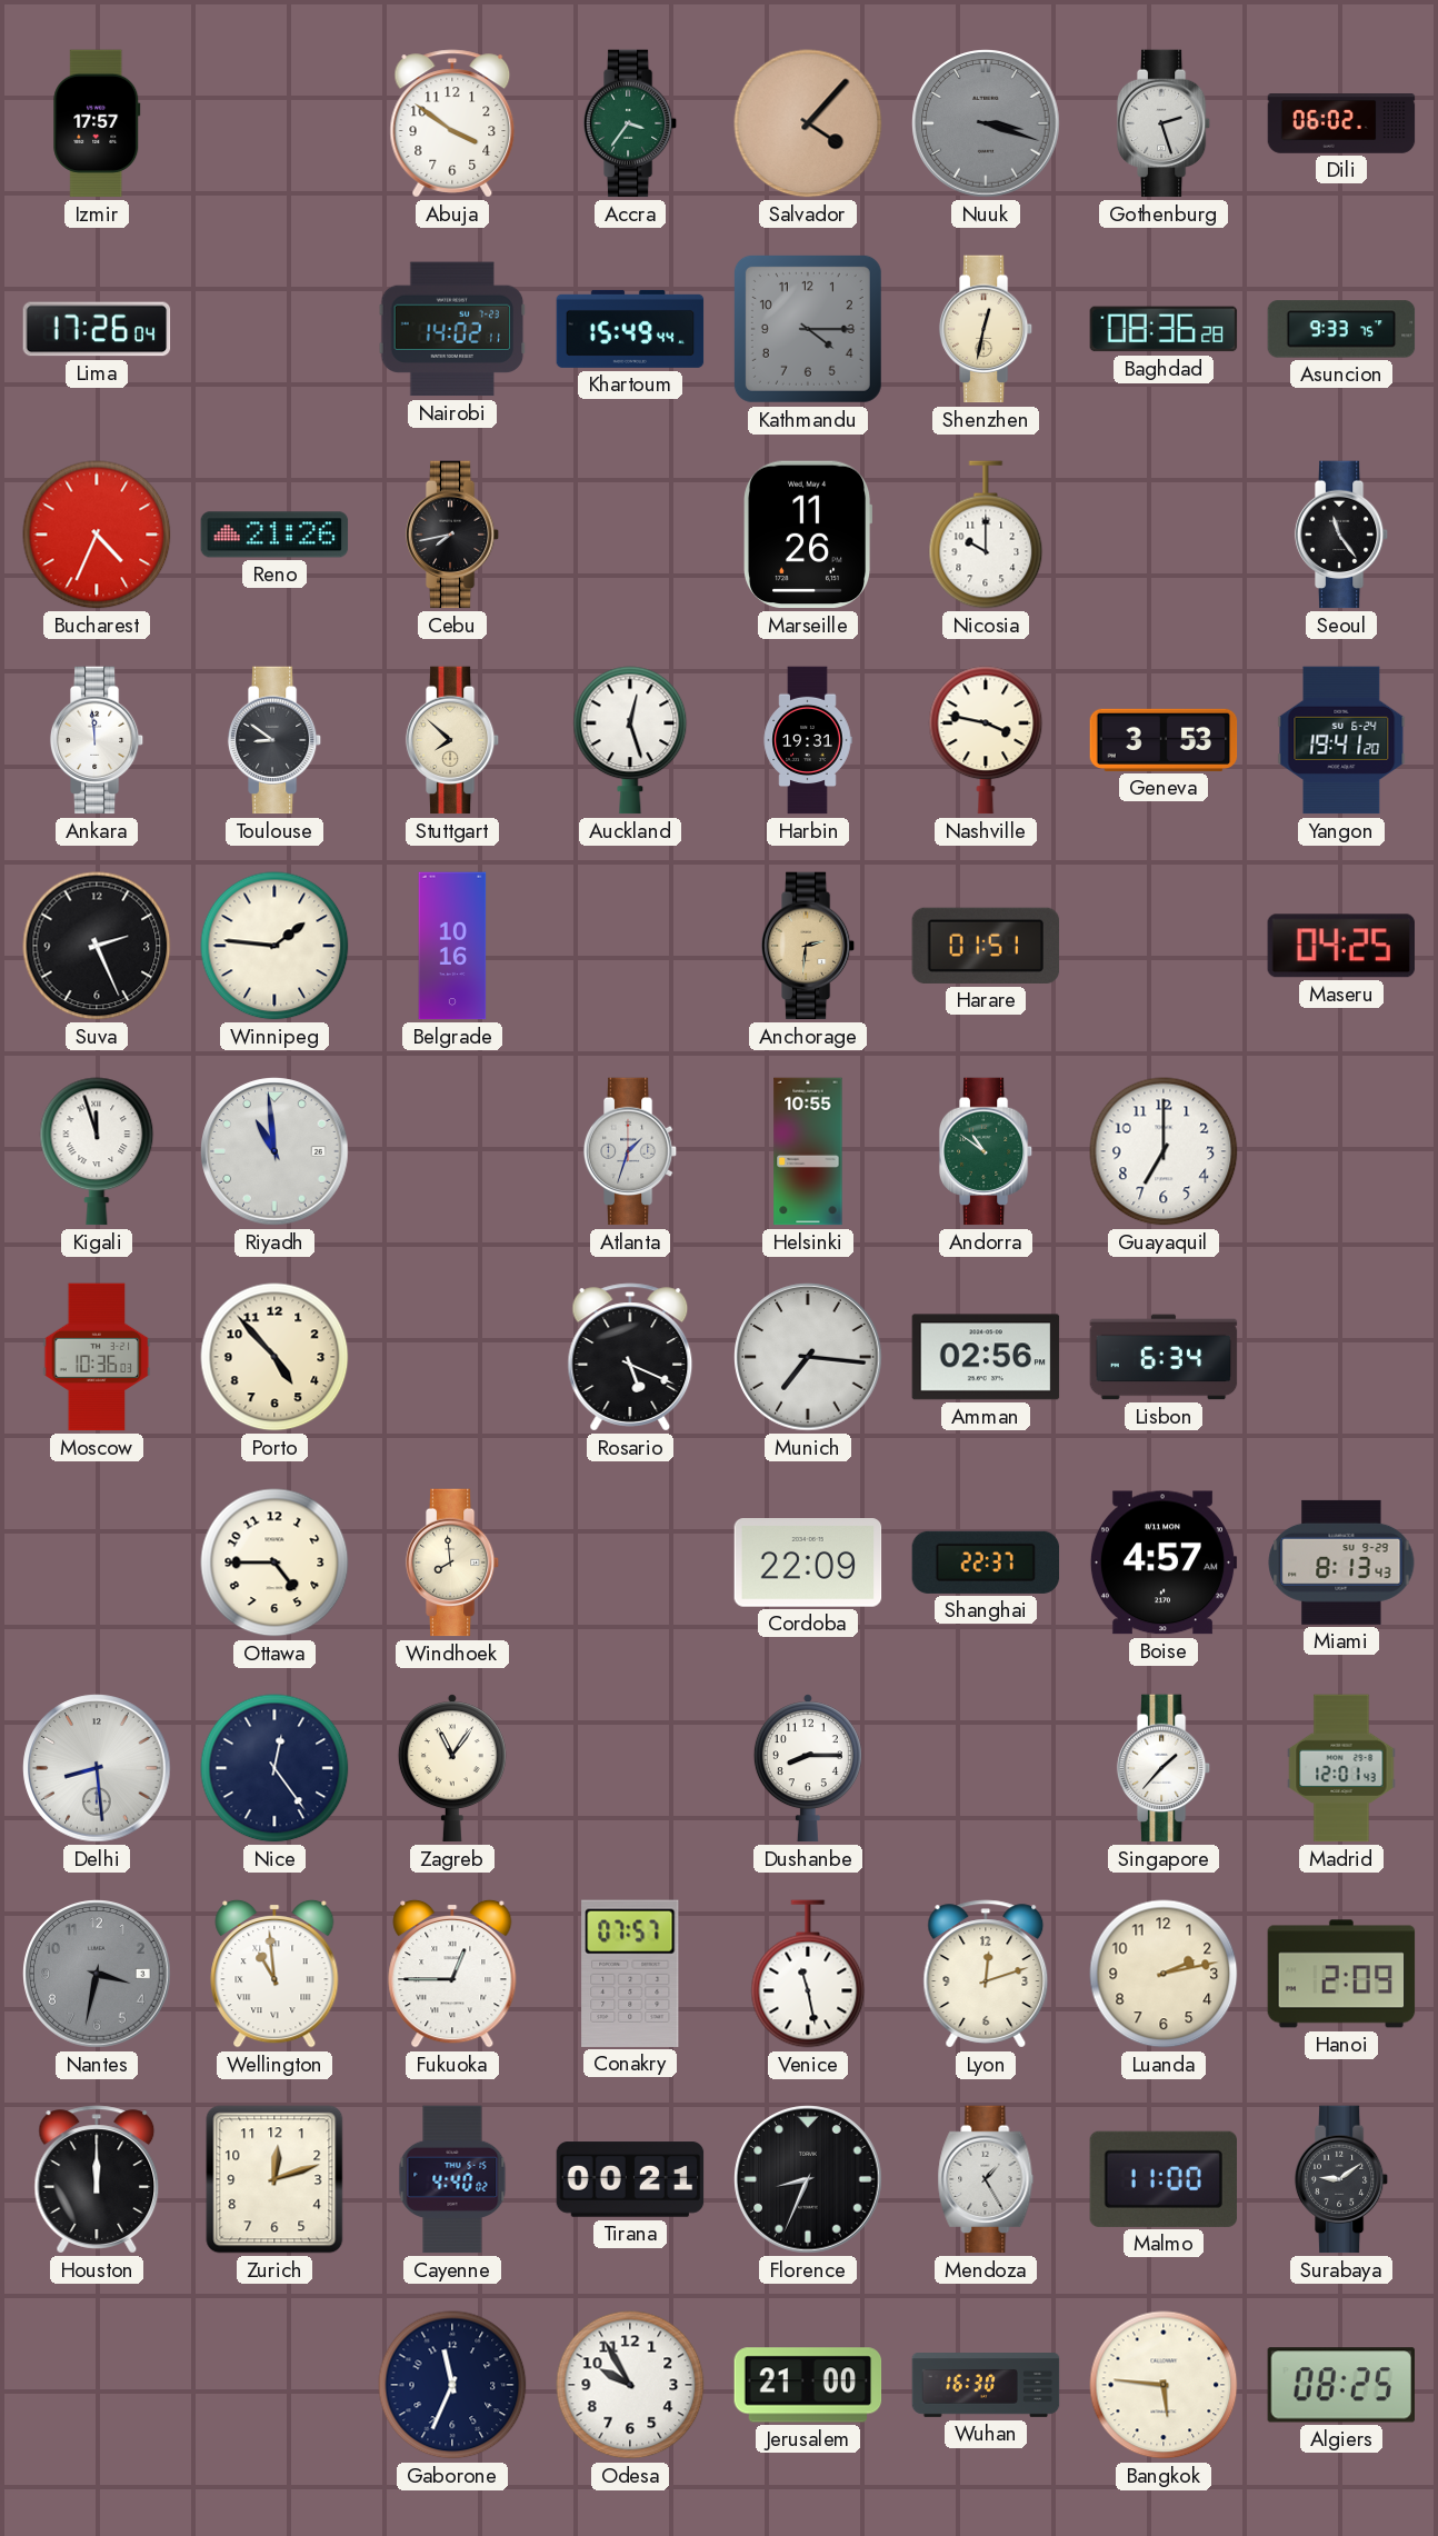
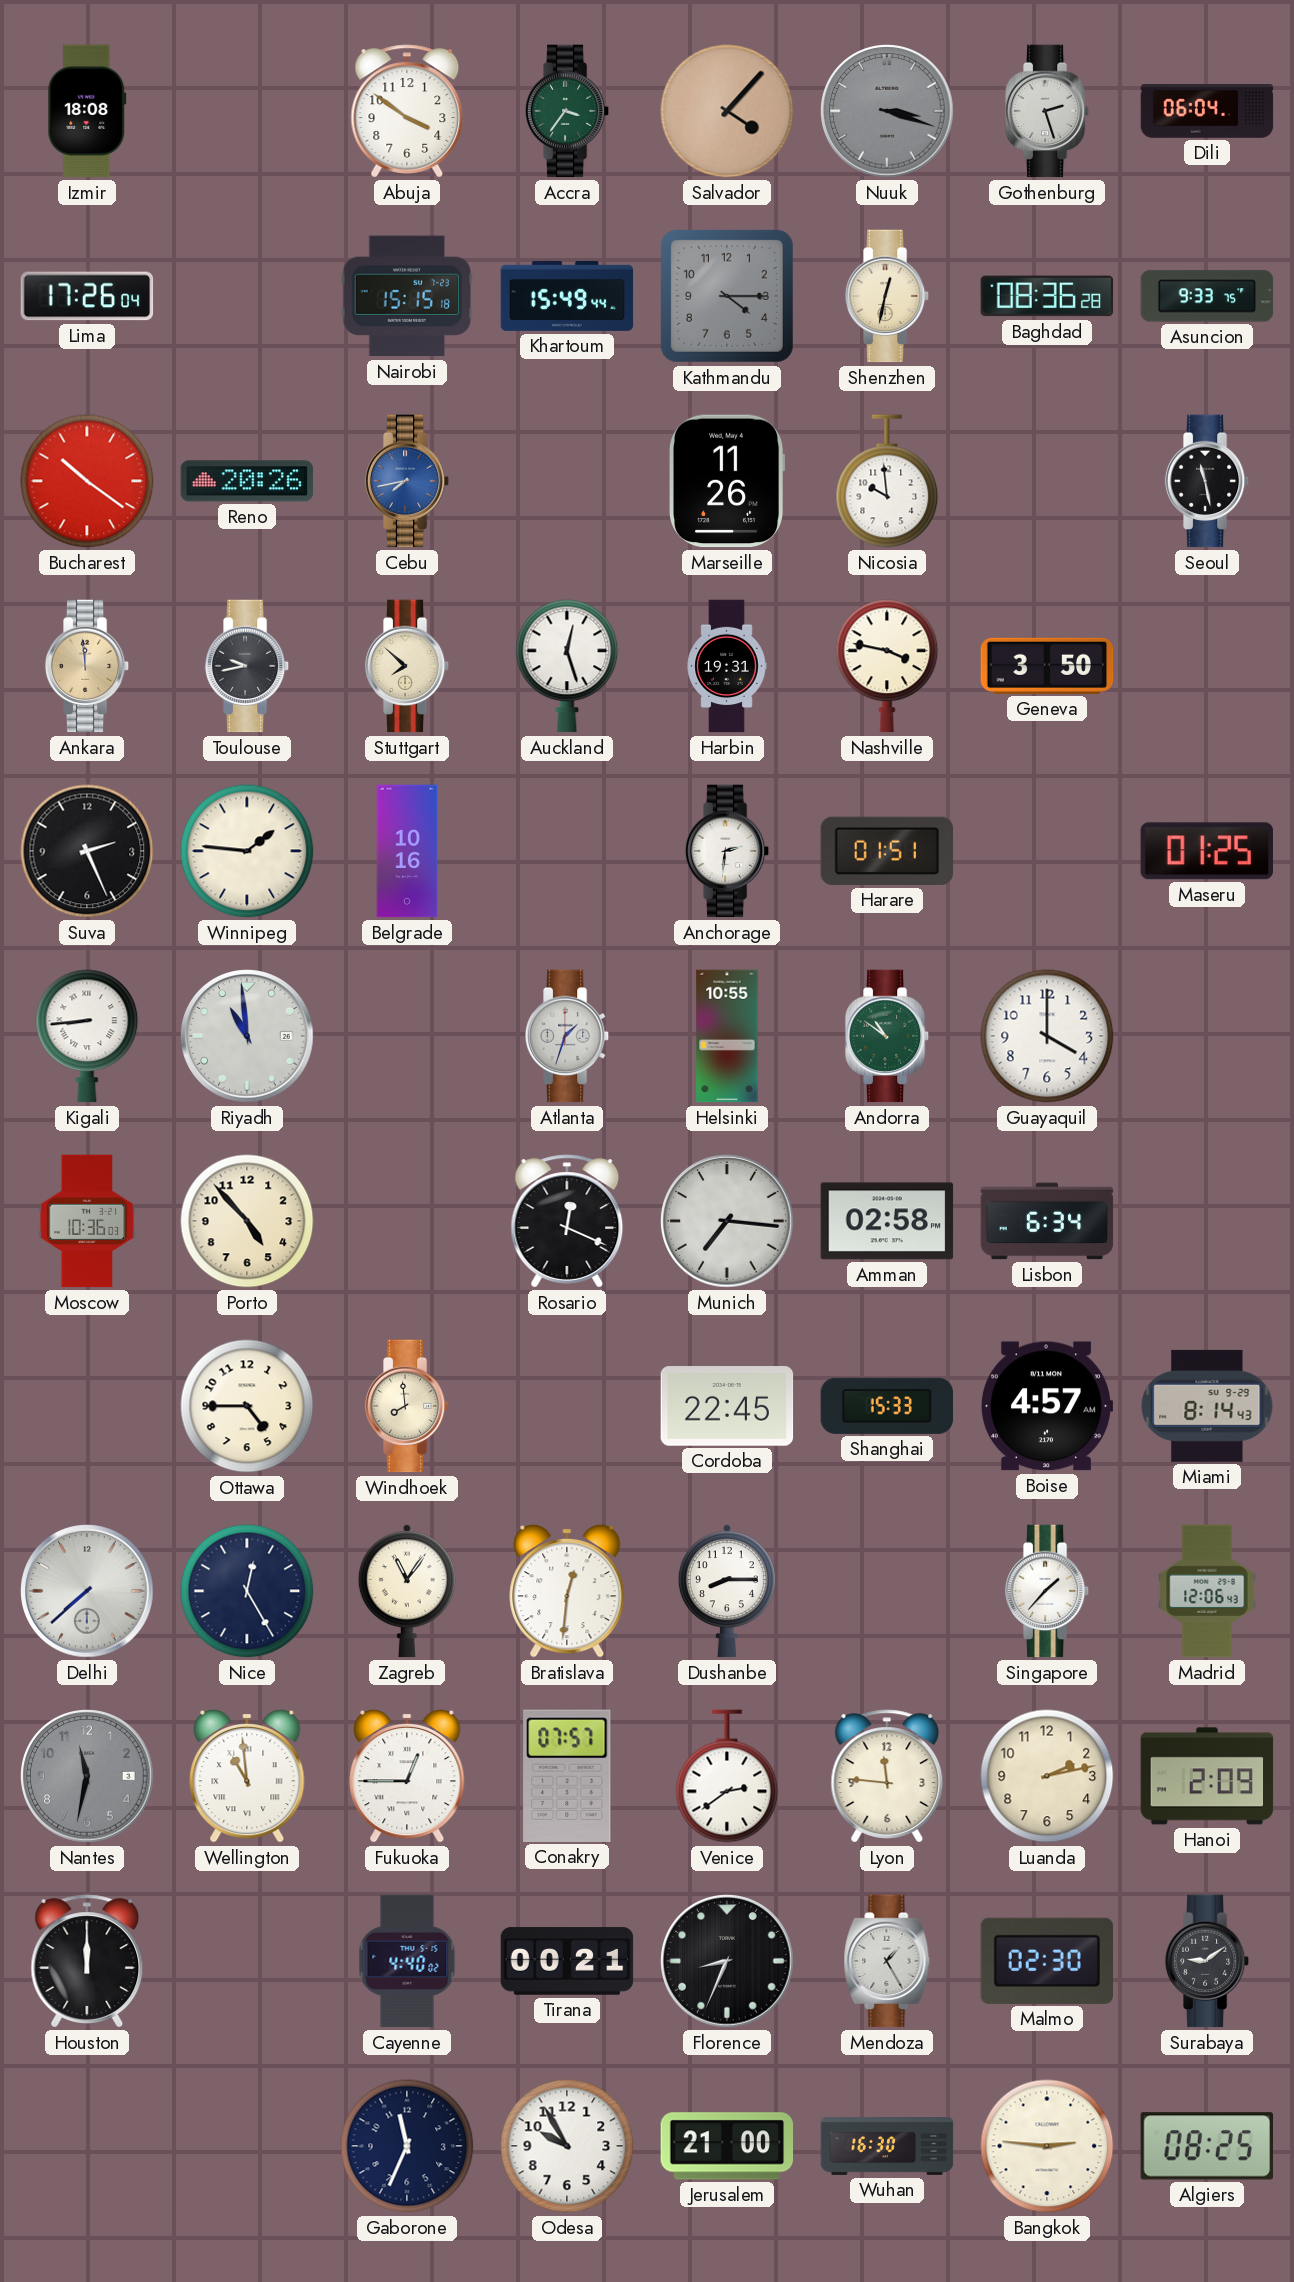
Izmir: 17:57 -> 18:08 (87, 111)
Dili: 06:02 -> 06:04 (1207, 112)
Nairobi: 14:02 -> 15:15 (407, 296)
Bucharest: 4:34 -> 10:21 (87, 481)
Reno: 21:26 -> 20:26 (247, 481)
Cebu dial: black -> blue (407, 481)
Nicosia: 10:00 -> 9:59 (887, 481)
Seoul: 11:24 -> 11:28 (1207, 481)
Ankara dial: white -> champagne (87, 666)
Toulouse: 8:51 -> 9:43 (247, 666)
Geneva: 3:53 -> 3:50 (1047, 666)
Yangon: 19:41 -> none (1341, 740)
Anchorage dial: champagne -> white (727, 851)
Maseru: 04:25 -> 01:25 (1206, 851)
Kigali: 11:57 -> 8:44 (87, 1036)
Guayaquil: 7:00 -> 4:00 (1047, 1036)
Rosario: 5:19 -> 12:19 (567, 1221)
Amman: 02:56 -> 02:58 (887, 1221)
Cordoba: 22:09 -> 22:45 (727, 1406)
Shanghai: 22:37 -> 15:33 (887, 1406)
Miami: 8:13 -> 8:14 (1207, 1406)
Delhi: 8:29 -> 7:38 (87, 1591)
Nice: 12:24 -> 12:25 (247, 1591)
Bratislava: none -> 12:31 (567, 1591)
Madrid: 12:01 -> 12:06 (1207, 1591)
Nantes: 3:32 -> 11:32 (87, 1776)
Venice: 11:28 -> 2:39 (727, 1776)
Lyon: 12:12 -> 11:46 (887, 1776)
Zurich: 12:12 -> none (274, 2179)
Malmo: 11:00 -> 02:30 (1047, 1961)
Bangkok: 5:46 -> 2:46 (1047, 2146)
